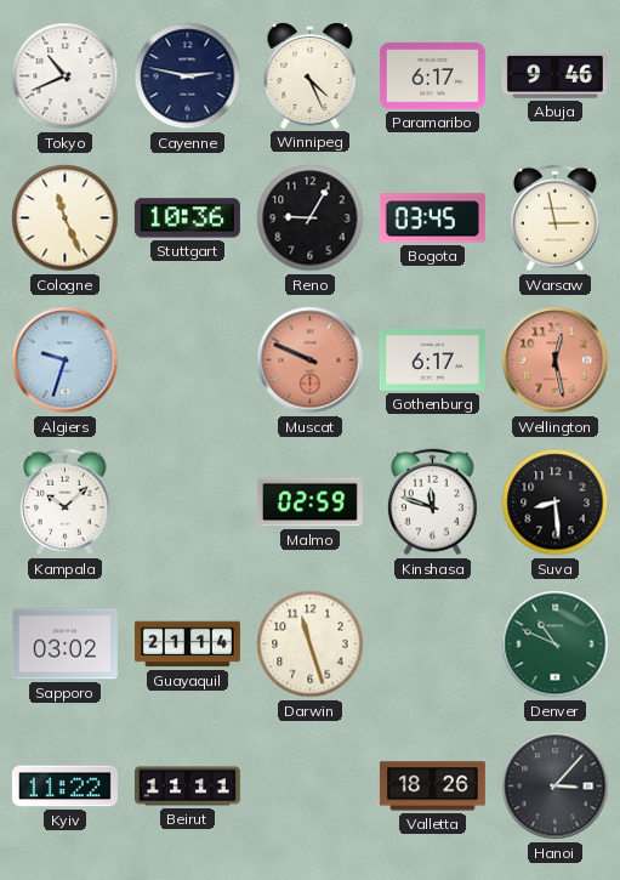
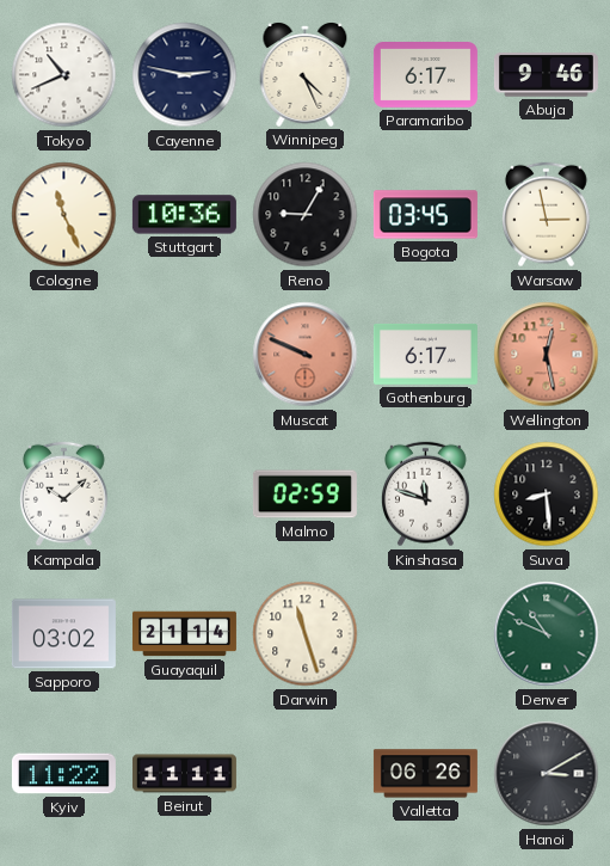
Algiers: 9:33 -> none (66, 360)
Valletta: 18:26 -> 06:26 (425, 774)
Hanoi: 3:07 -> 3:10 (547, 774)
